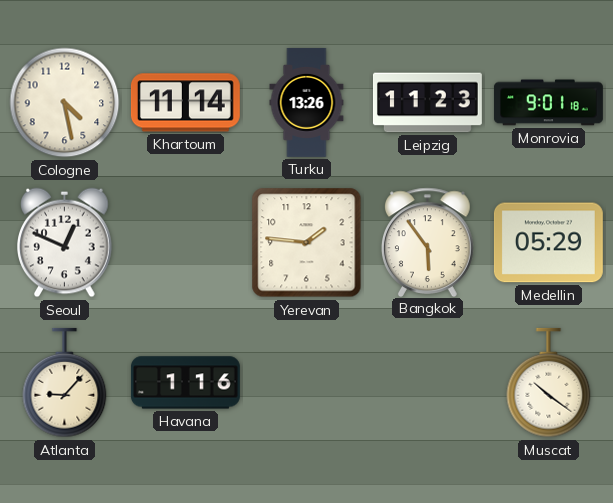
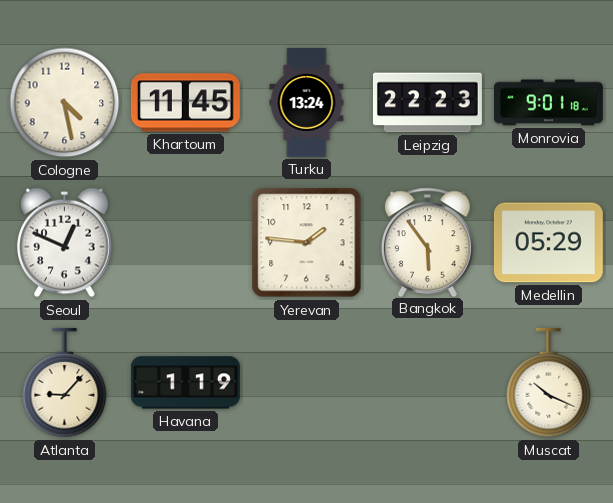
Khartoum: 11:14 -> 11:45 (185, 103)
Turku: 13:26 -> 13:24 (307, 102)
Leipzig: 11:23 -> 22:23 (427, 103)
Havana: 1:16 -> 1:19 (185, 383)
Muscat: 10:21 -> 10:19 (549, 383)
